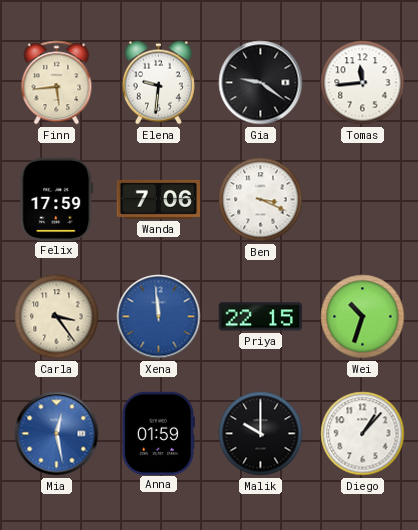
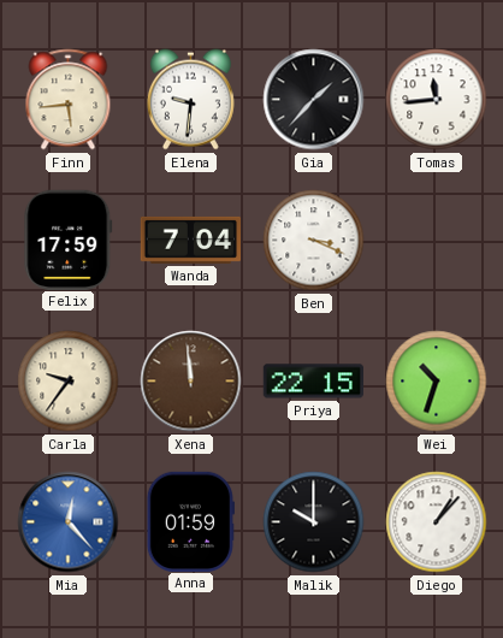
Gia: 9:21 -> 1:37 (314, 100)
Wanda: 7:06 -> 7:04 (190, 240)
Carla: 3:24 -> 9:36 (69, 382)
Xena dial: blue -> brown (191, 382)
Mia: 12:28 -> 12:23 (69, 522)
